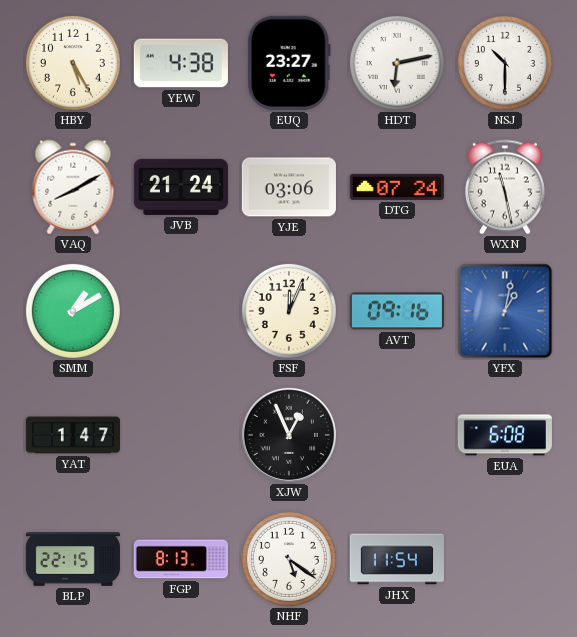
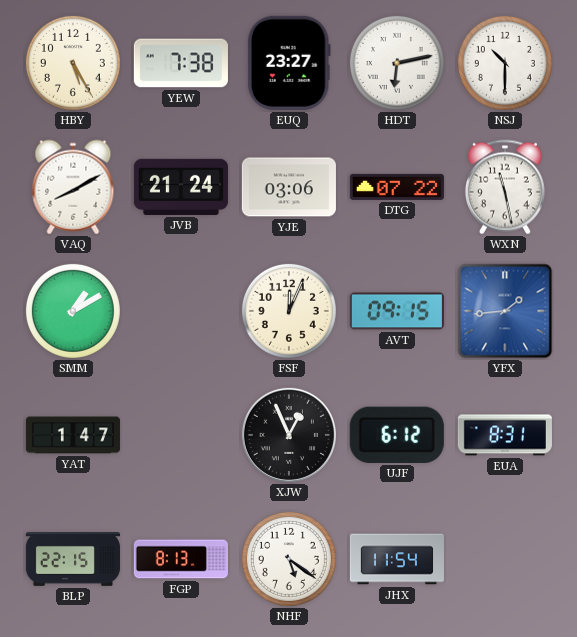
YEW: 4:38 -> 7:38 (181, 63)
DTG: 07:24 -> 07:22 (397, 187)
AVT: 09:16 -> 09:15 (397, 311)
YFX: 1:02 -> 1:44 (505, 311)
UJF: none -> 6:12 (397, 435)
EUA: 6:08 -> 8:31 (505, 435)
